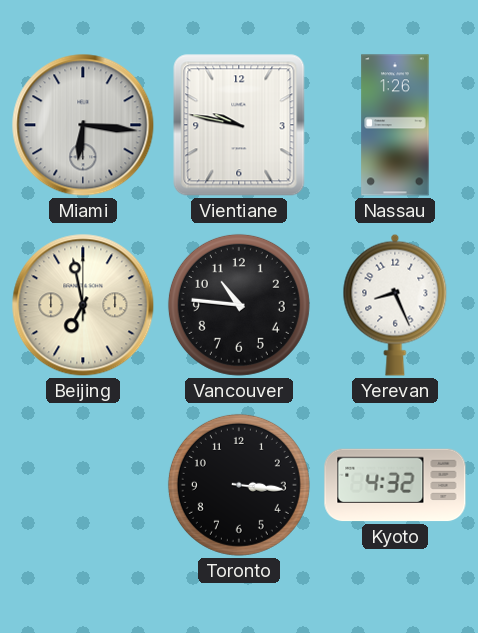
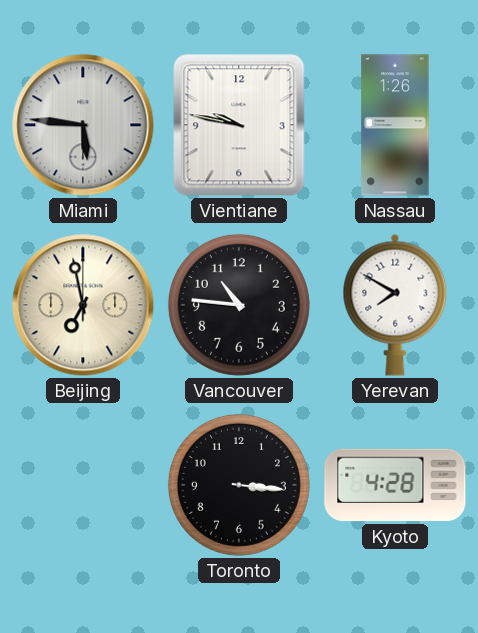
Miami: 6:16 -> 5:46 (83, 125)
Yerevan: 8:26 -> 7:50 (395, 305)
Kyoto: 4:32 -> 4:28 (395, 485)
